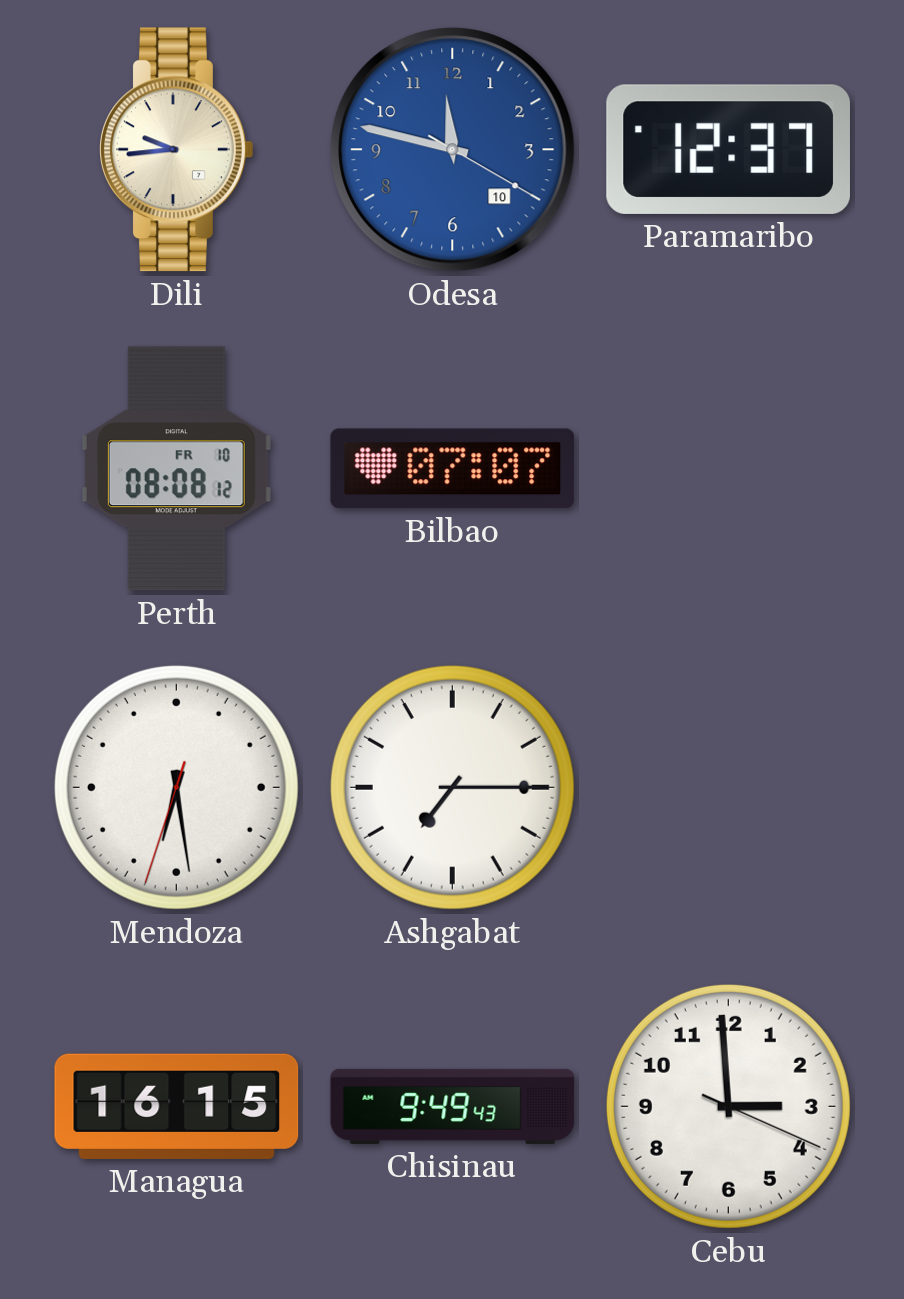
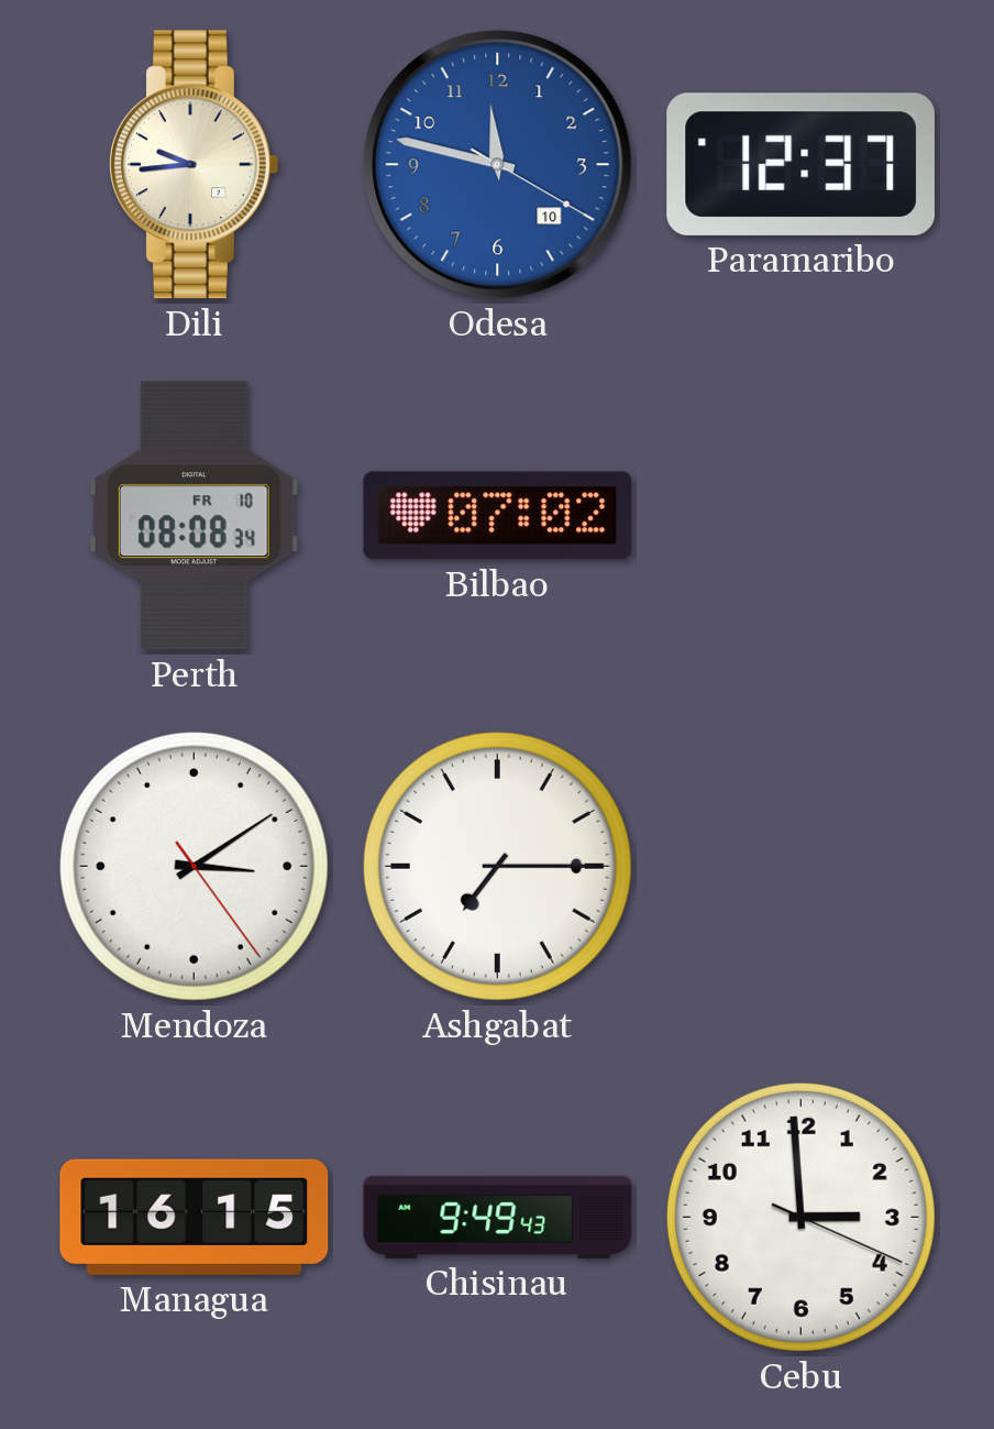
Perth: 08:08:12 -> 08:08:34 (194, 516)
Bilbao: 07:07 -> 07:02 (498, 516)
Mendoza: 6:28 -> 3:09 (194, 866)
